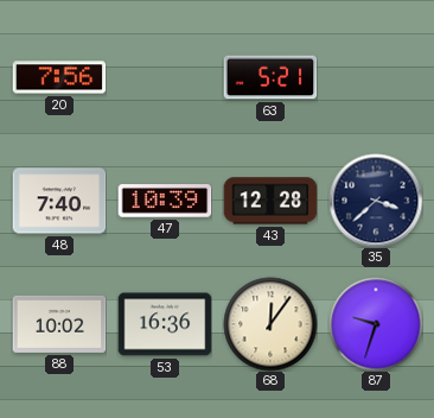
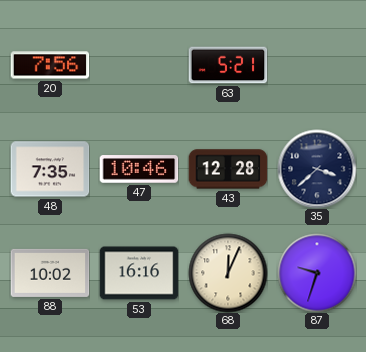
48: 7:40 -> 7:35 (50, 169)
47: 10:39 -> 10:46 (139, 169)
53: 16:36 -> 16:16 (139, 273)
68: 12:06 -> 12:04 (228, 273)
